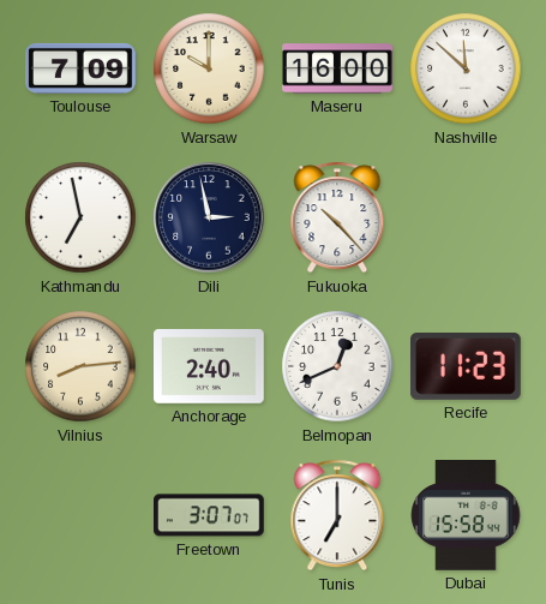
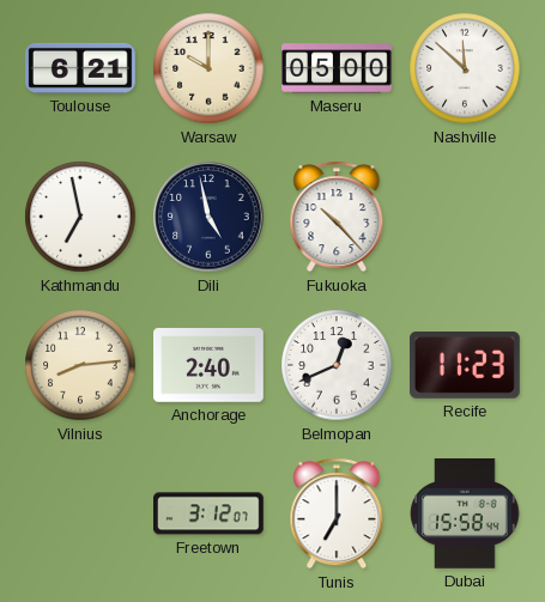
Toulouse: 7:09 -> 6:21 (81, 68)
Maseru: 16:00 -> 05:00 (337, 68)
Dili: 2:58 -> 4:58 (208, 217)
Freetown: 3:07 -> 3:12 (210, 513)
